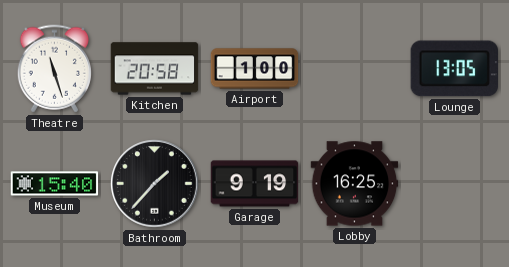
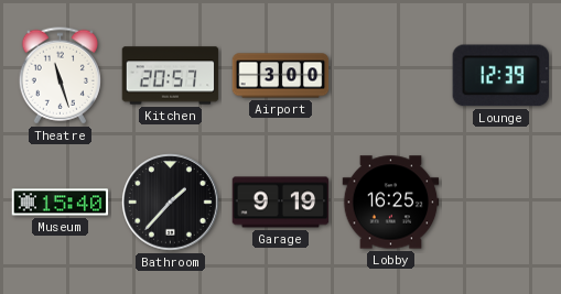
Kitchen: 20:58 -> 20:57 (171, 76)
Airport: 1:00 -> 3:00 (281, 76)
Lounge: 13:05 -> 12:39 (500, 76)
